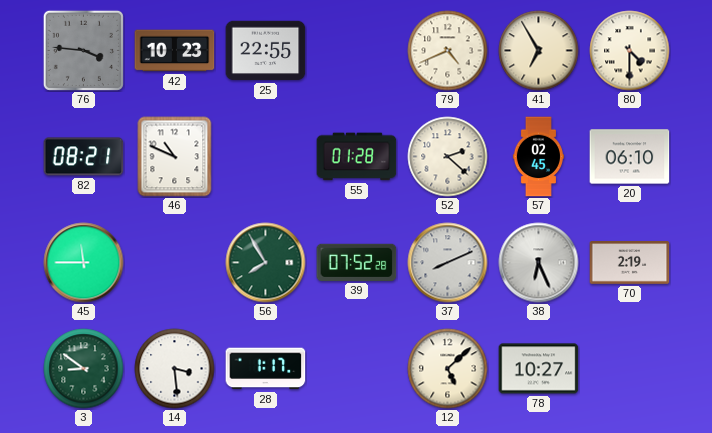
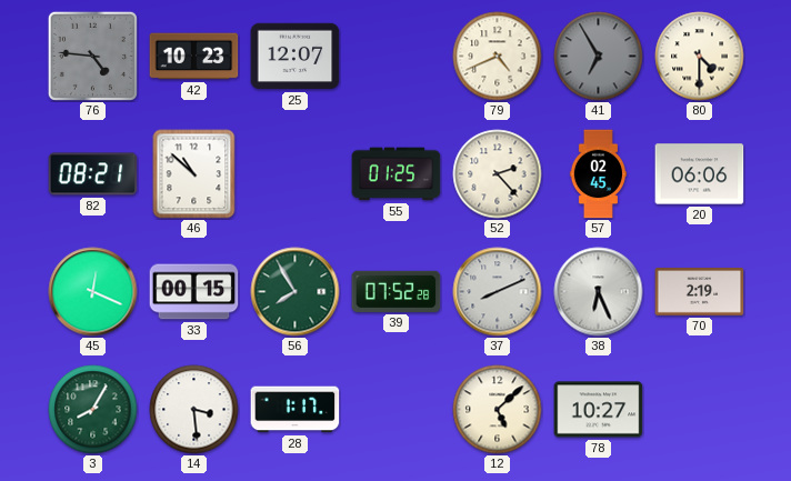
76: 3:46 -> 4:46 (92, 56)
25: 22:55 -> 12:07 (296, 57)
41 dial: cream -> grey (599, 57)
46: 10:49 -> 10:52 (194, 174)
55: 01:28 -> 01:25 (397, 174)
52: 2:22 -> 2:23 (498, 174)
20: 06:10 -> 06:06 (700, 174)
45: 11:45 -> 12:19 (93, 292)
33: none -> 00:15 (194, 292)
3: 8:51 -> 8:05 (93, 410)
